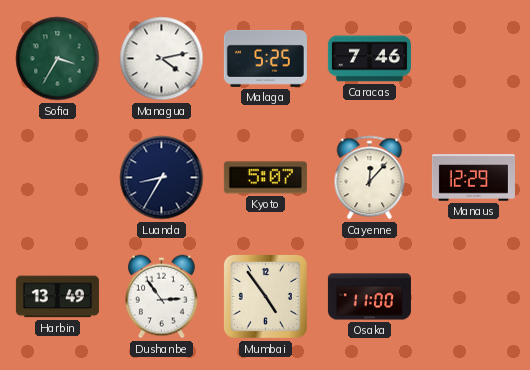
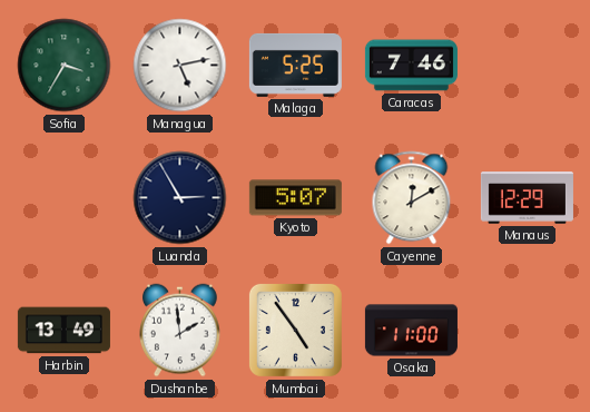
Managua: 4:13 -> 5:13 (180, 66)
Luanda: 8:35 -> 2:55 (180, 198)
Cayenne: 12:07 -> 12:10 (412, 198)
Dushanbe: 2:54 -> 1:59 (180, 331)
